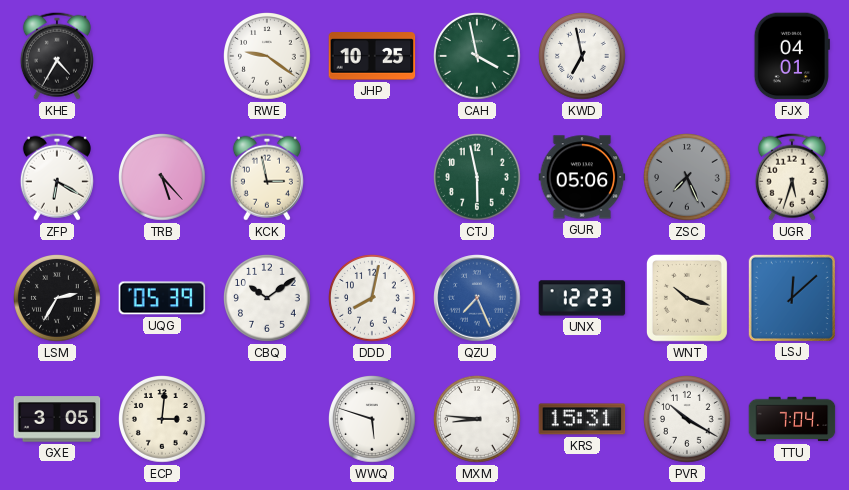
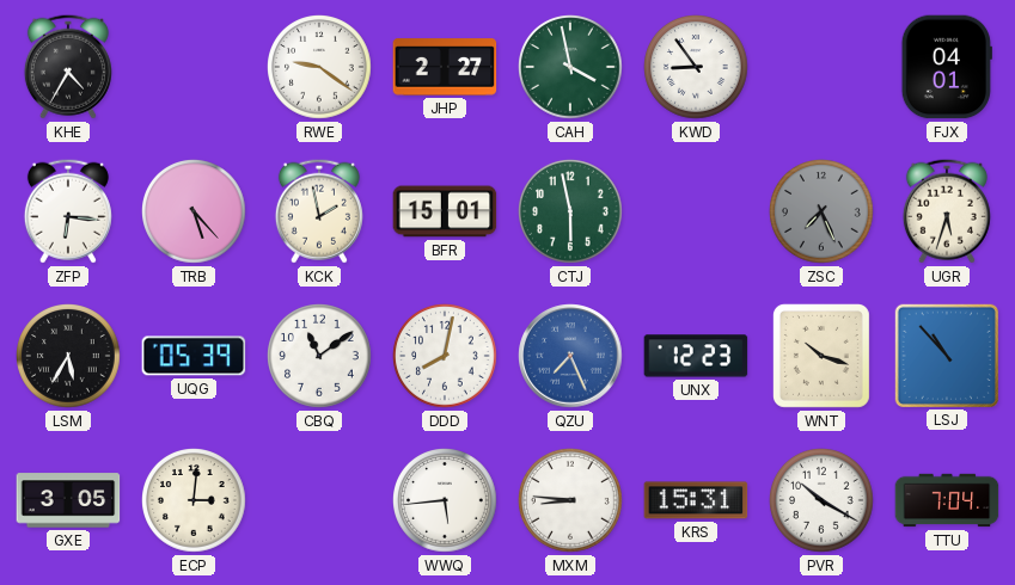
JHP: 10:25 -> 2:27 (445, 67)
KWD: 6:58 -> 8:54 (697, 68)
ZFP: 6:20 -> 6:16 (68, 211)
KCK: 2:58 -> 1:58 (319, 211)
BFR: none -> 15:01 (445, 211)
GUR: 05:06 -> none (582, 177)
LSM: 2:35 -> 5:35 (69, 357)
CBQ: 10:09 -> 11:09 (320, 357)
LSJ: 12:08 -> 10:53 (946, 355)
WWQ: 5:48 -> 5:44 (446, 501)
